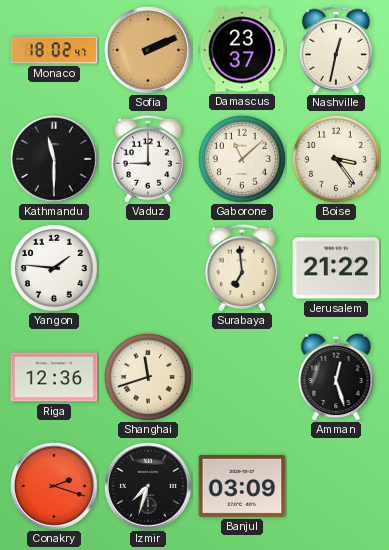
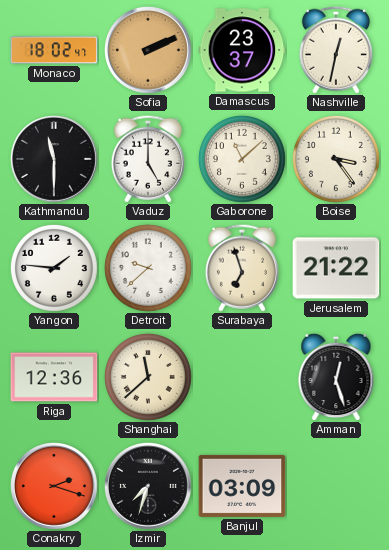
Vaduz: 9:00 -> 5:00 (148, 159)
Detroit: none -> 9:38 (148, 268)
Surabaya: 6:59 -> 6:57 (242, 268)
Shanghai: 11:42 -> 11:38 (148, 377)
